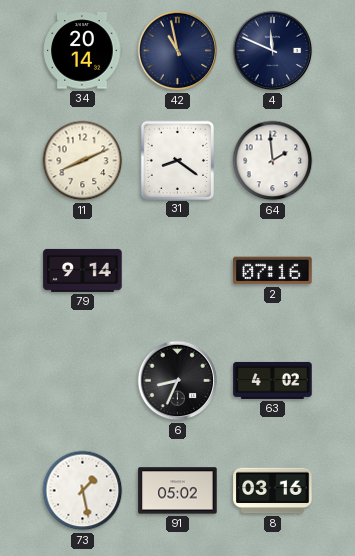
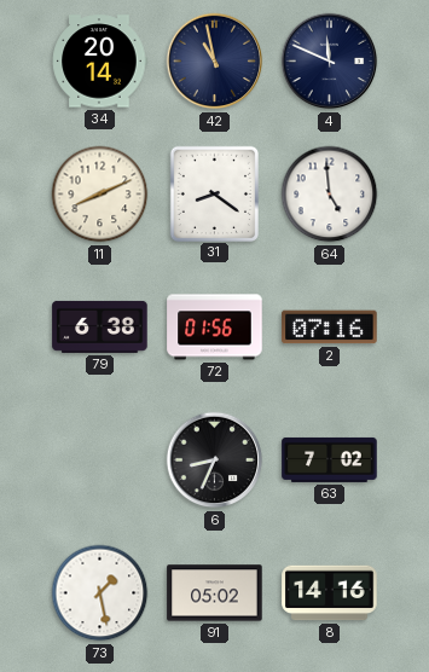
64: 1:59 -> 4:59 (330, 195)
79: 9:14 -> 6:38 (100, 326)
72: none -> 01:56 (215, 328)
63: 4:02 -> 7:02 (330, 459)
8: 03:16 -> 14:16 (330, 593)
